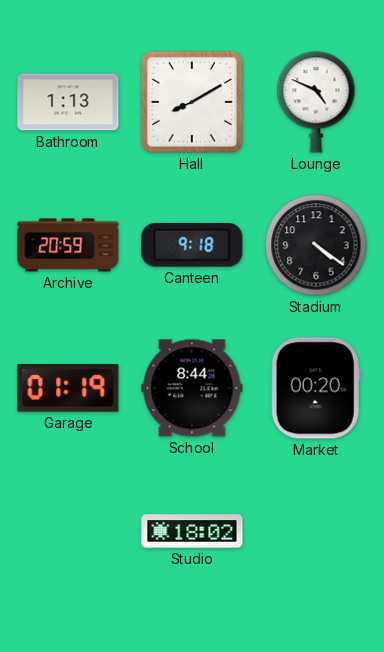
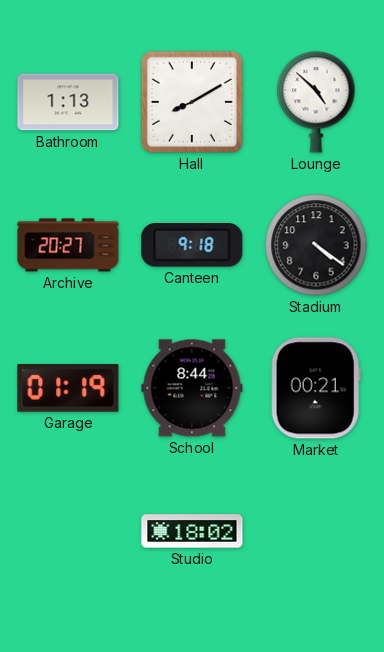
Lounge: 4:49 -> 4:52 (316, 102)
Archive: 20:59 -> 20:27 (68, 245)
Market: 00:20 -> 00:21 (316, 388)
